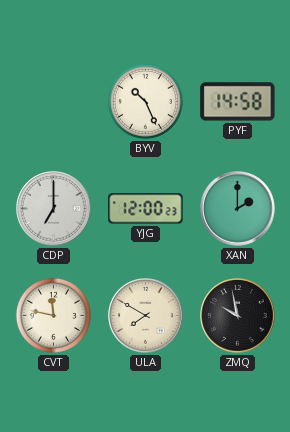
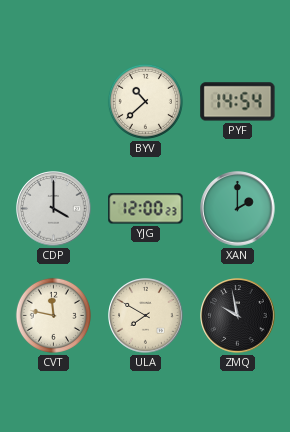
BYV: 10:26 -> 10:38 (145, 101)
PYF: 14:58 -> 14:54 (238, 102)
CDP: 7:00 -> 4:00 (54, 209)
